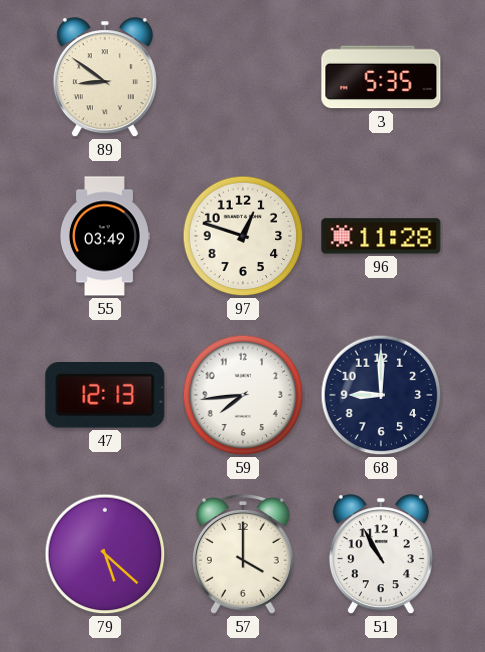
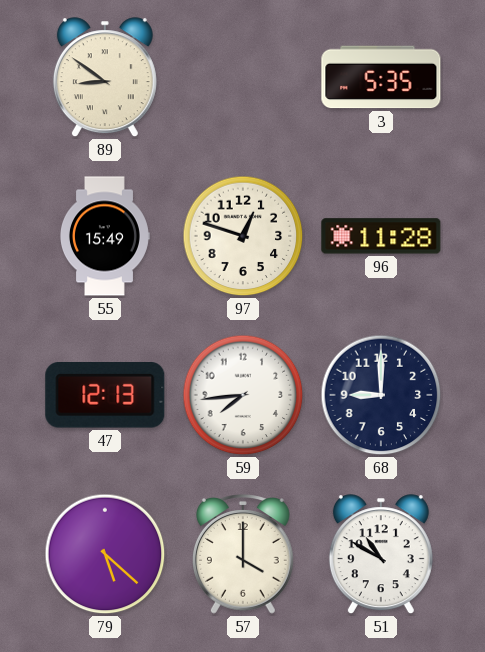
55: 03:49 -> 15:49 (104, 236)
51: 10:55 -> 10:50 (381, 555)
